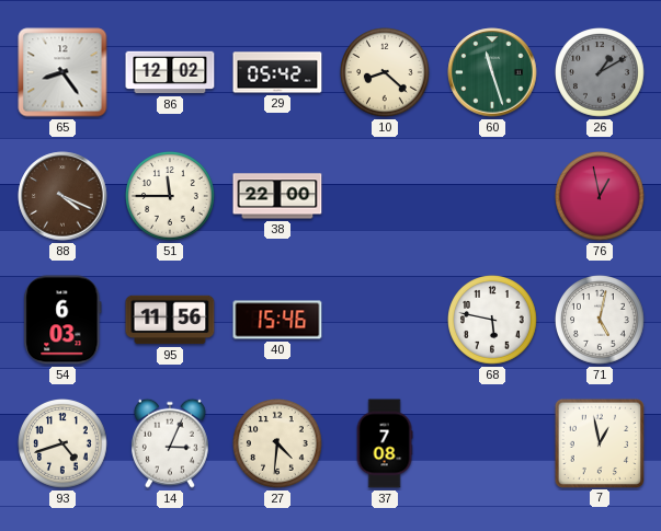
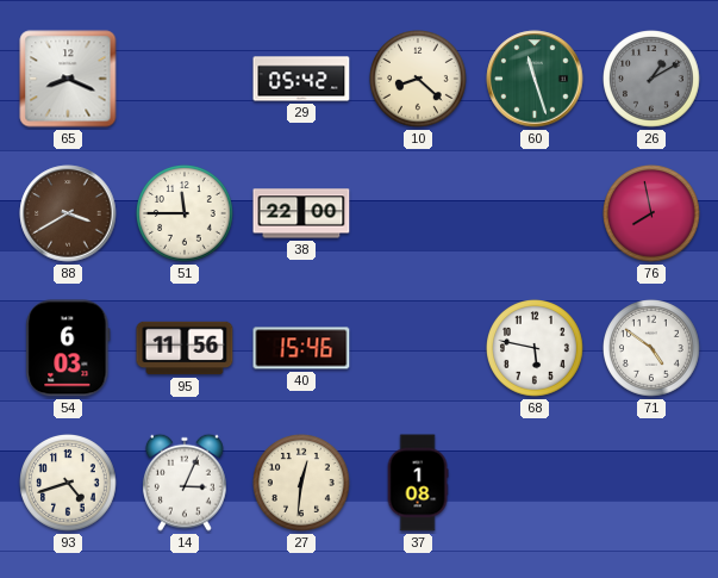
65: 8:24 -> 8:19 (68, 79)
86: 12:02 -> none (170, 72)
88: 4:19 -> 3:40 (68, 213)
76: 12:58 -> 7:58 (653, 215)
71: 5:02 -> 4:51 (653, 349)
27: 4:31 -> 12:31 (302, 484)
37: 7:08 -> 1:08 (418, 483)
7: 12:58 -> none (599, 442)
